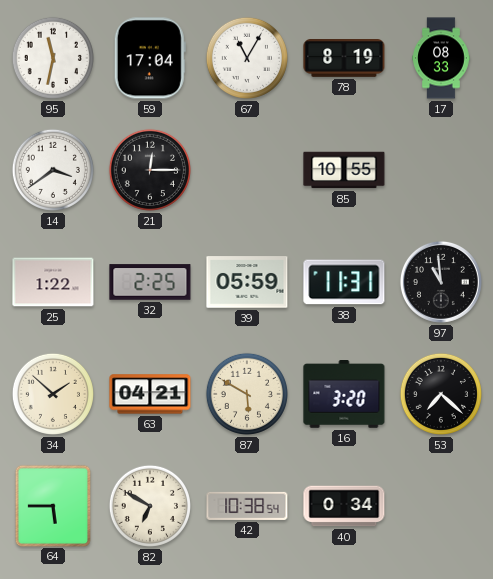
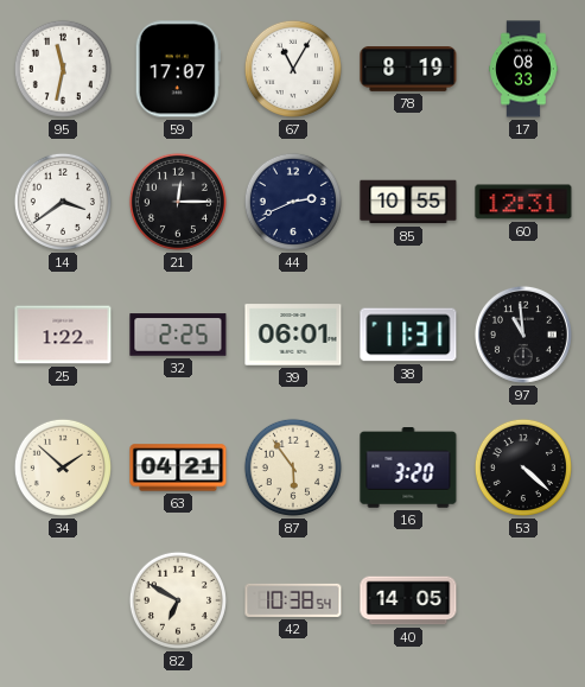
59: 17:04 -> 17:07 (178, 69)
44: none -> 2:41 (293, 202)
60: none -> 12:31 (523, 202)
39: 05:59 -> 06:01 (293, 335)
87: 5:50 -> 5:54 (293, 467)
53: 7:22 -> 4:22 (523, 467)
64: 5:45 -> none (52, 505)
40: 0:34 -> 14:05 (408, 600)
